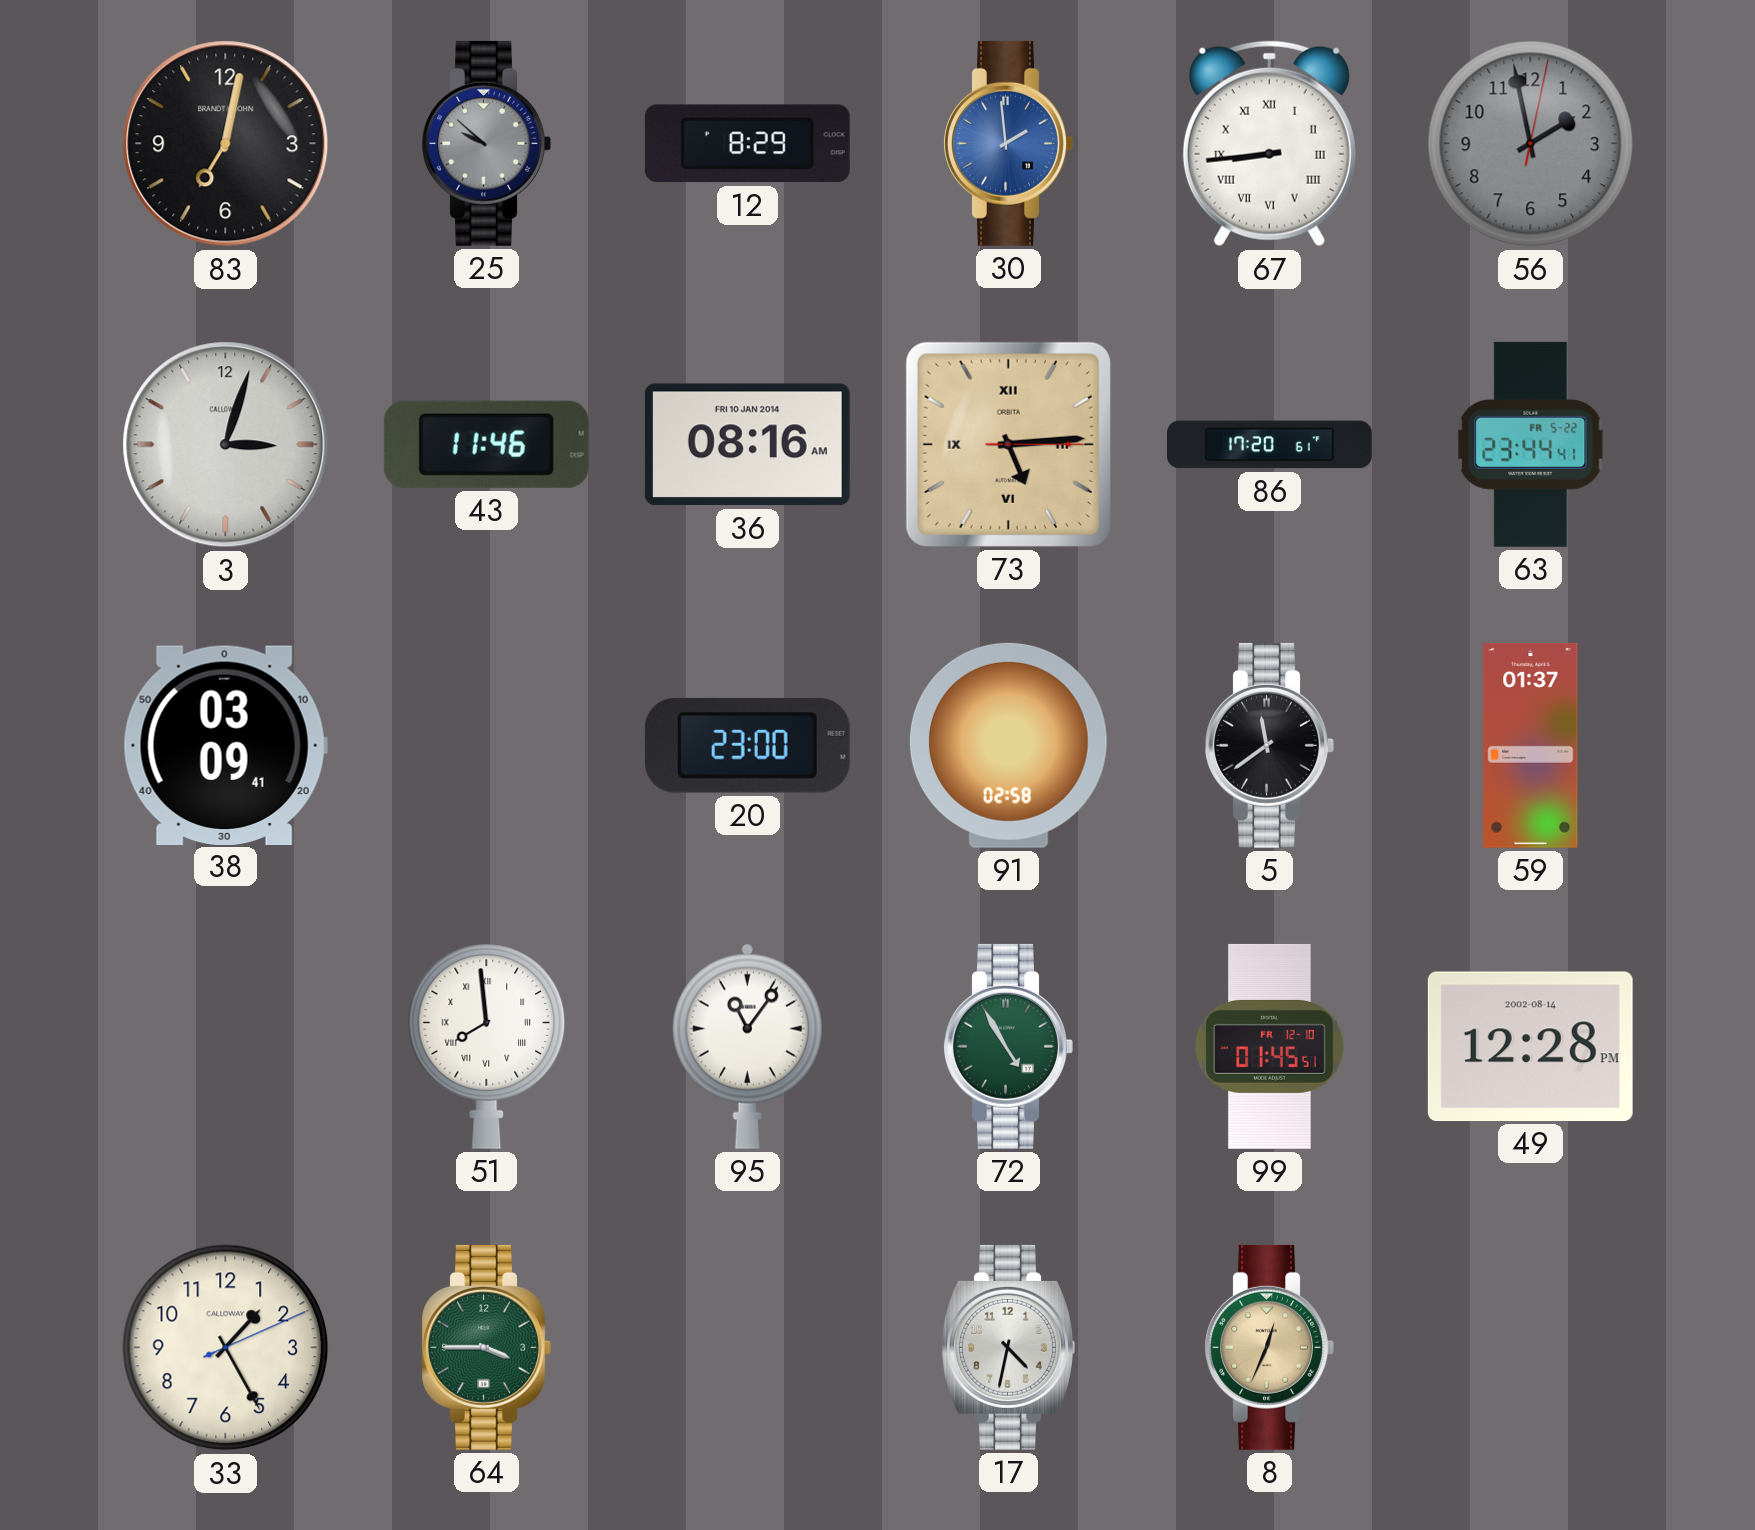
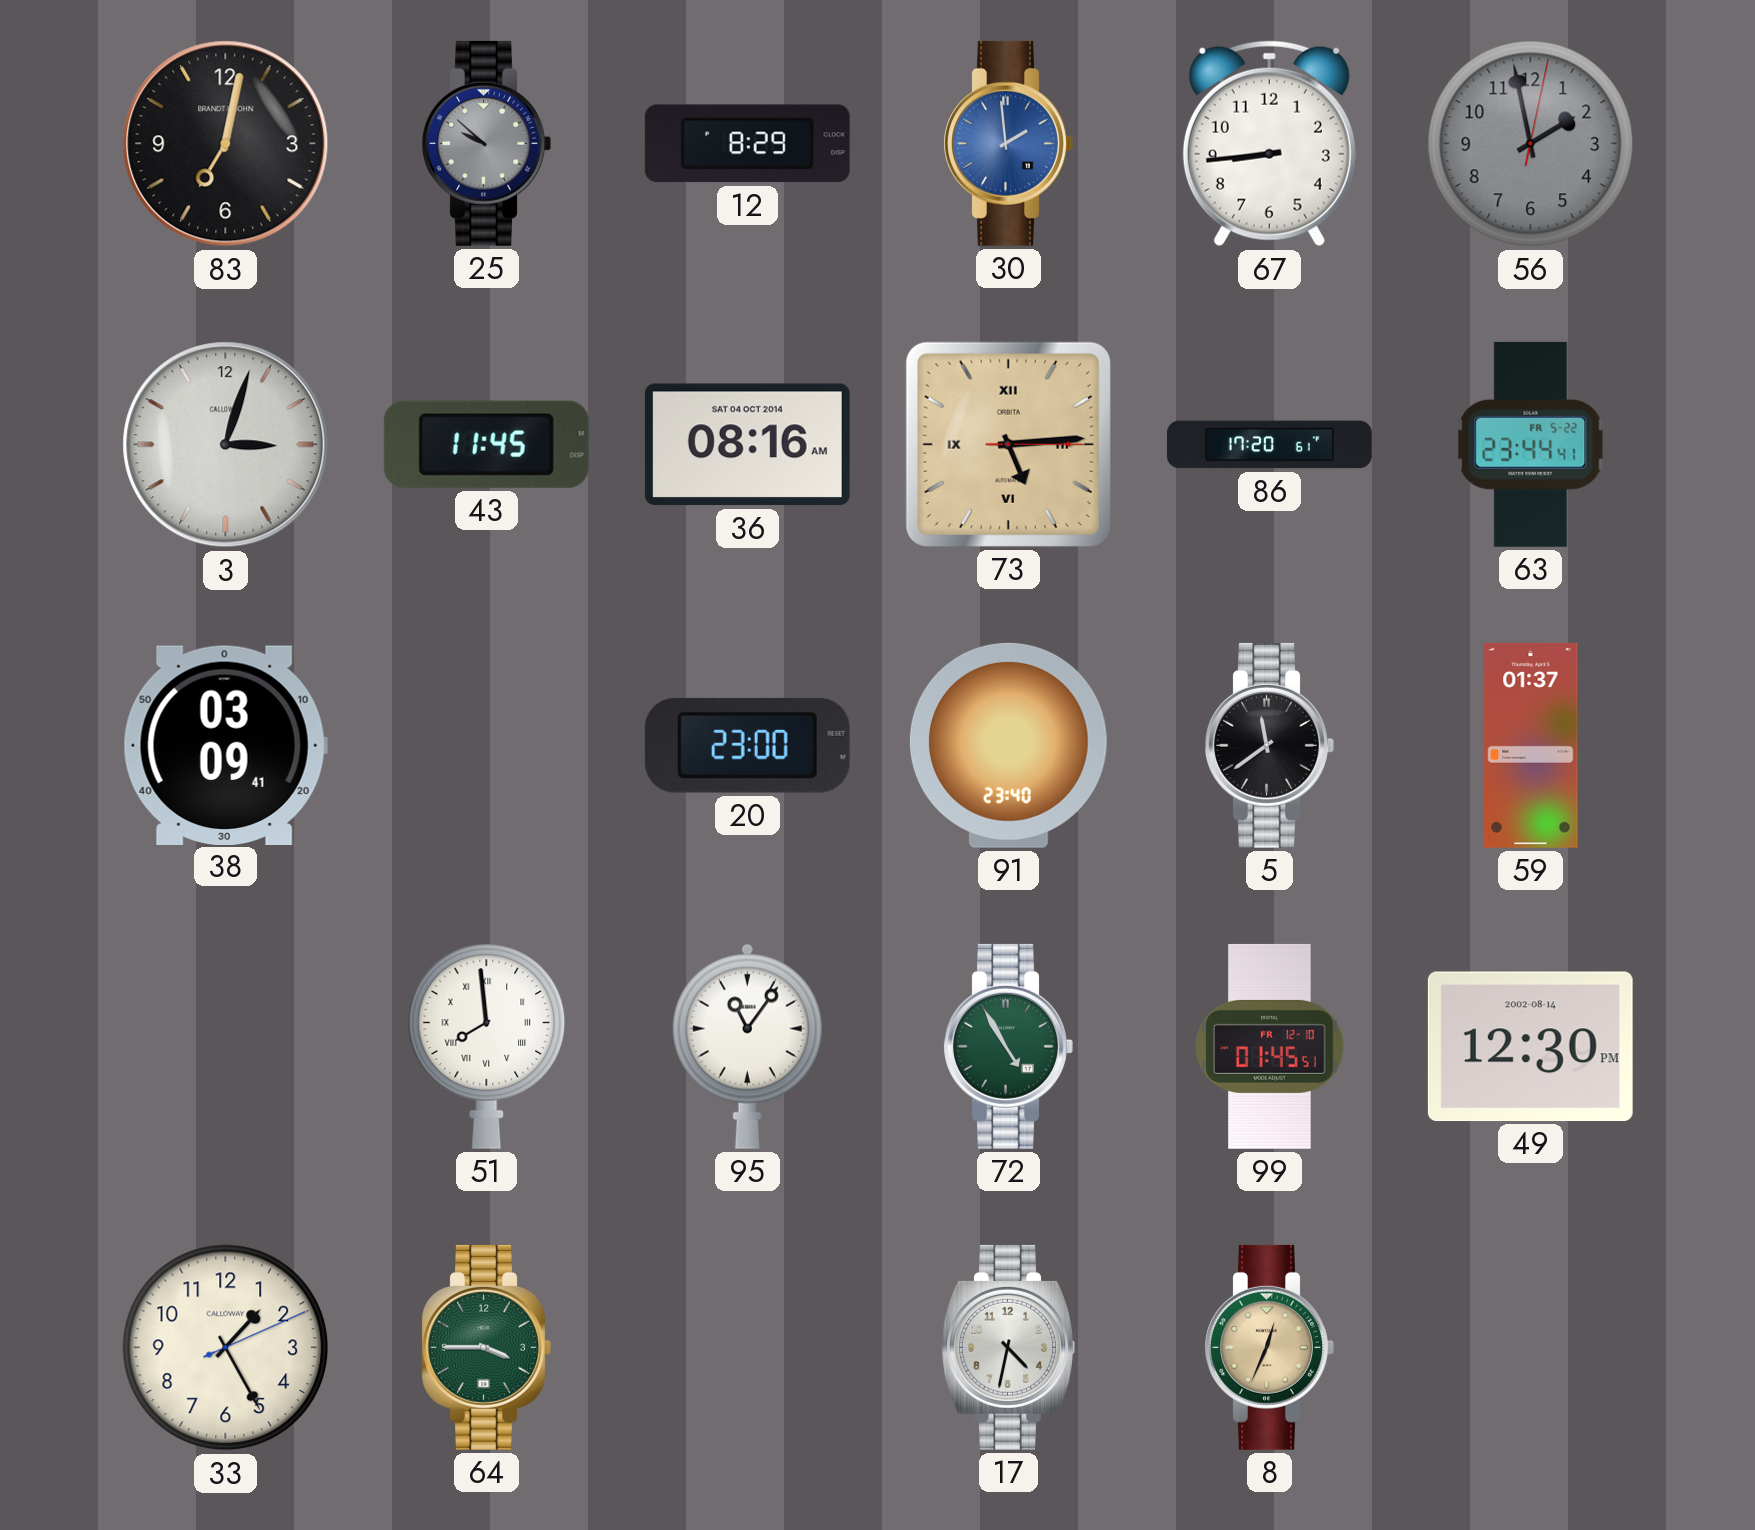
67 numerals: Roman -> Arabic (1269, 144)
43: 11:46 -> 11:45 (486, 444)
36 date: FRI 10 JAN 2014 -> SAT 04 OCT 2014 (747, 445)
91: 02:58 -> 23:40 (1008, 745)
49: 12:28 -> 12:30 (1530, 1046)
